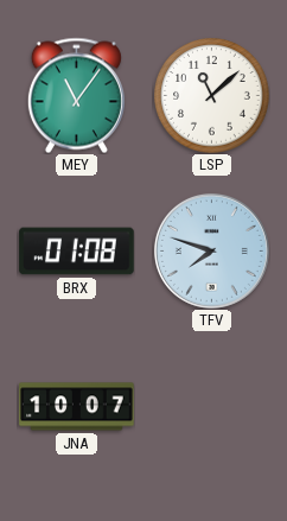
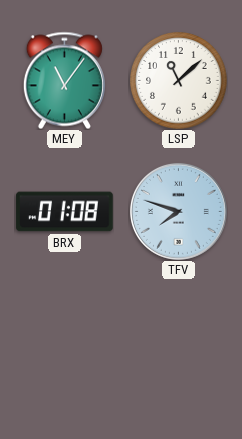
JNA: 10:07 -> none (77, 407)
